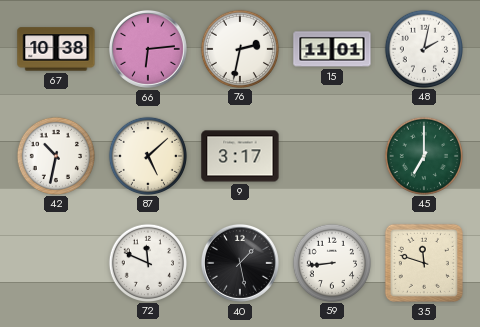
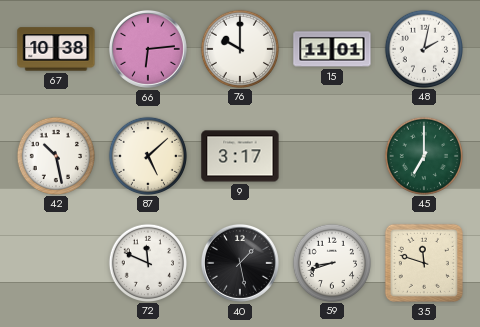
76: 2:32 -> 10:00 (239, 48)
42: 10:32 -> 10:28 (55, 155)
59: 8:44 -> 8:42 (331, 262)
